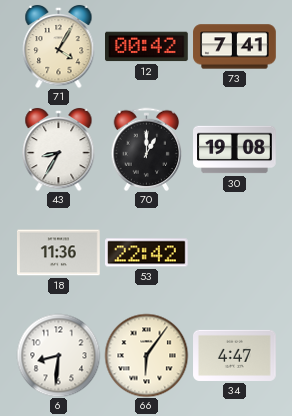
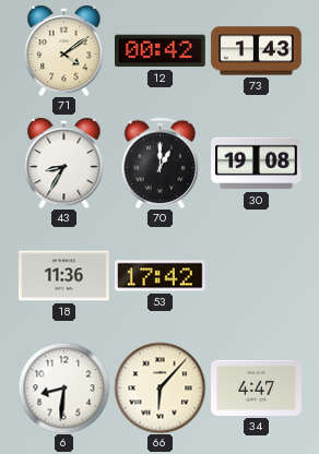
71: 4:05 -> 4:09 (64, 50)
73: 7:41 -> 1:43 (257, 51)
53: 22:42 -> 17:42 (161, 276)
66: 6:06 -> 6:07 (159, 387)
